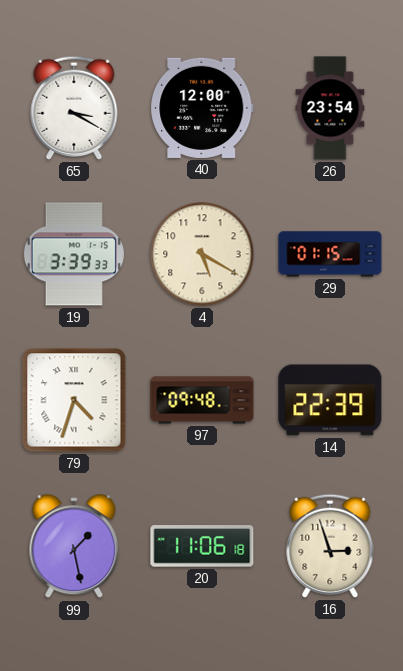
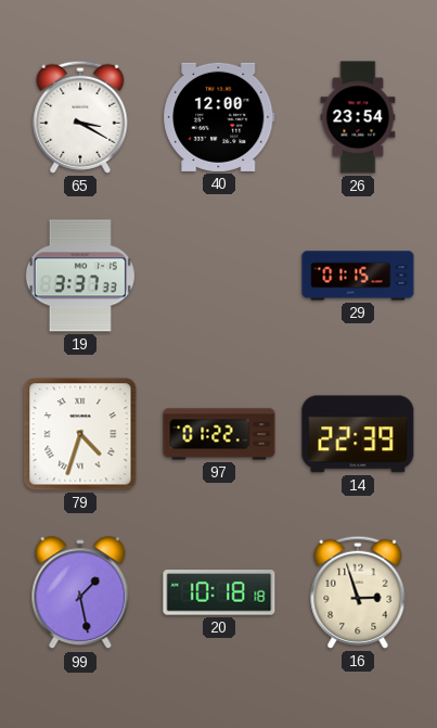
19: 3:39 -> 3:37 (80, 276)
4: 5:20 -> none (202, 254)
97: 09:48 -> 01:22 (219, 434)
20: 11:06 -> 10:18 (219, 592)
